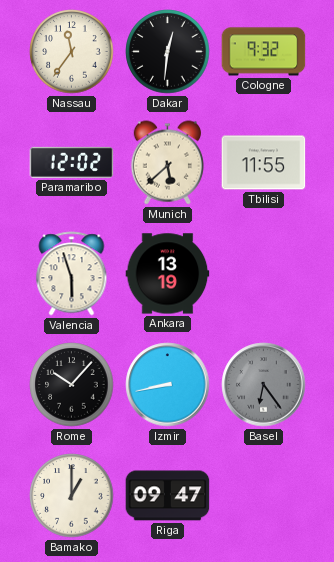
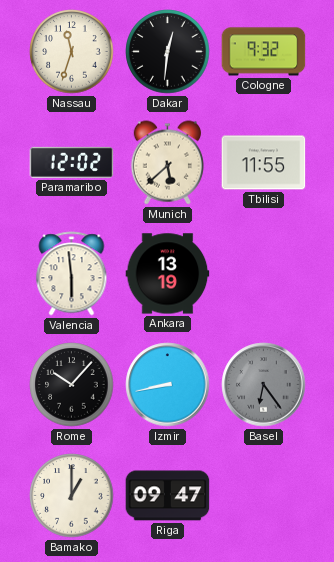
Nassau: 11:36 -> 11:33 (72, 52)
Valencia: 5:57 -> 5:59 (72, 274)
